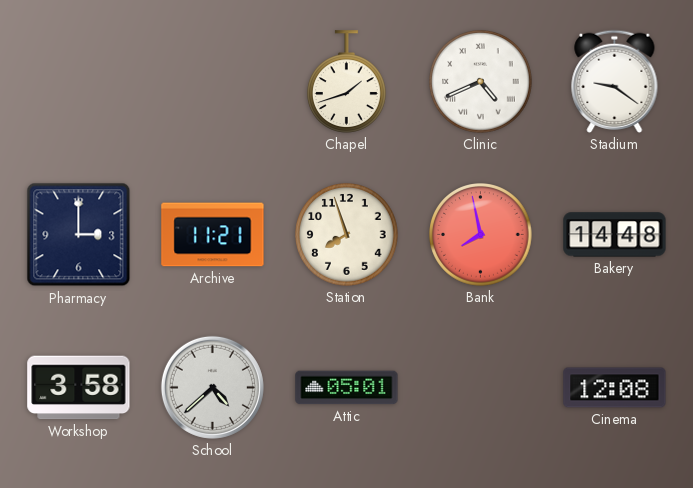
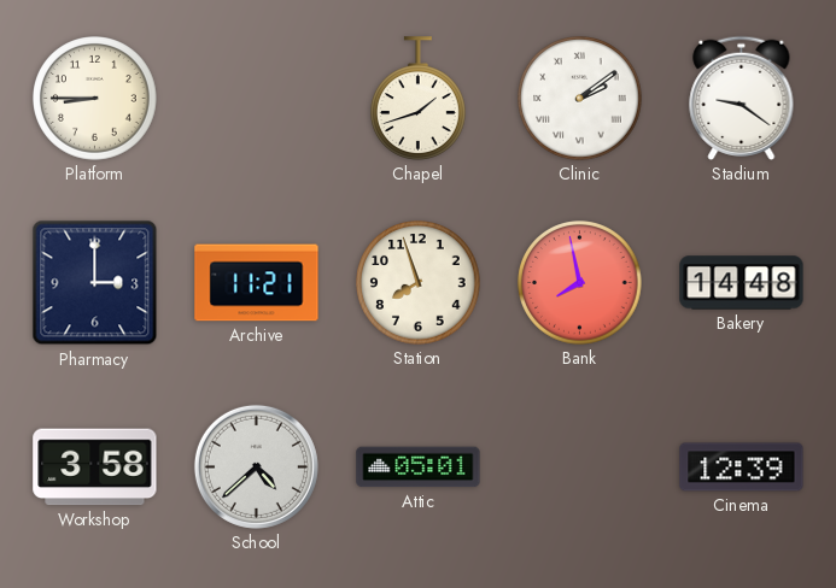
Platform: none -> 8:45 (95, 99)
Clinic: 4:41 -> 2:09 (580, 99)
Cinema: 12:08 -> 12:39 (742, 468)
